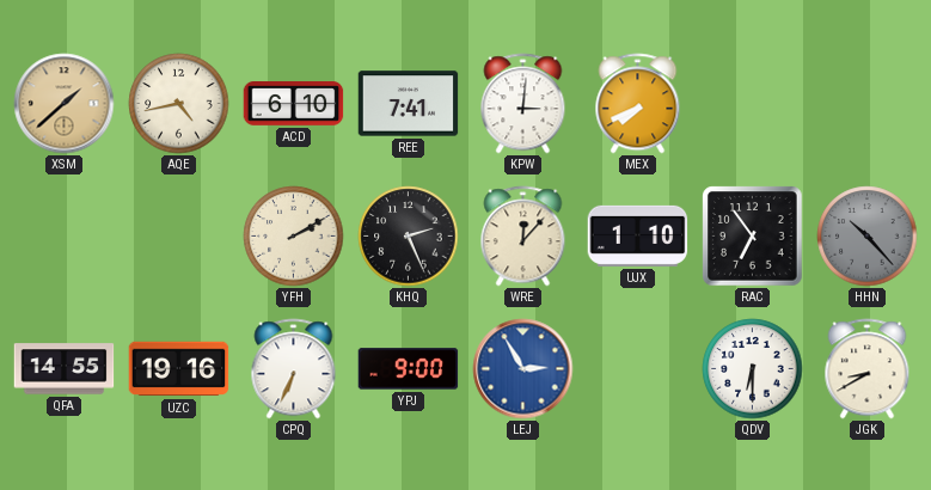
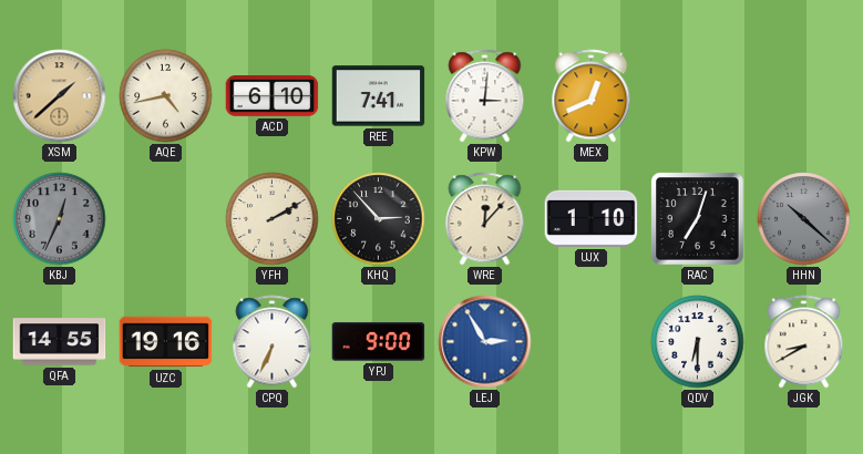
MEX: 7:41 -> 12:41 (592, 96)
KBJ: none -> 12:34 (60, 219)
KHQ: 2:26 -> 2:53 (379, 219)
RAC: 6:54 -> 7:03 (698, 219)
HHN: 10:23 -> 10:22 (804, 219)
